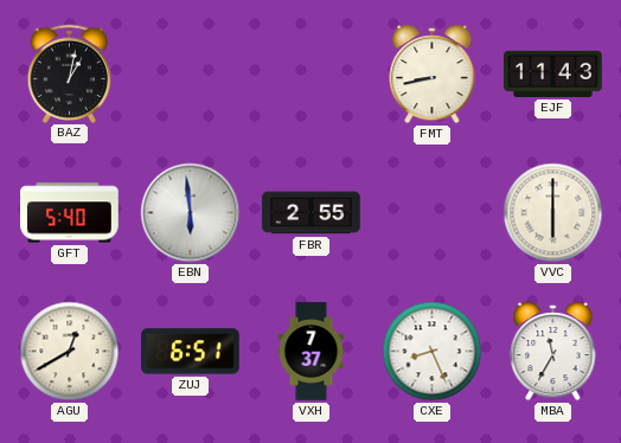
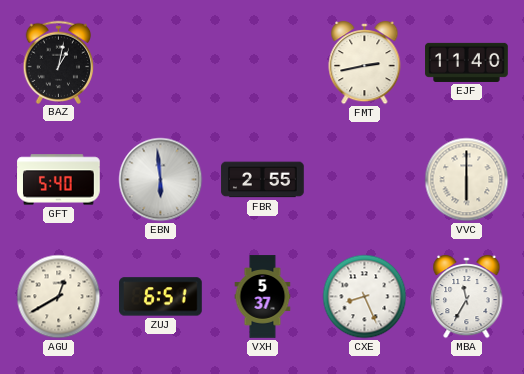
FMT: 8:43 -> 2:43 (365, 63)
EJF: 11:43 -> 11:40 (467, 62)
VXH: 7:37 -> 5:37 (263, 297)
